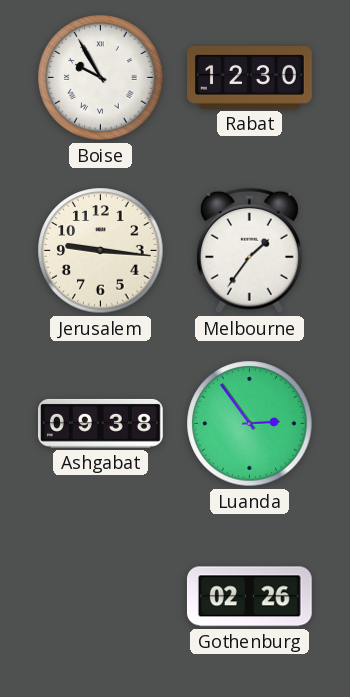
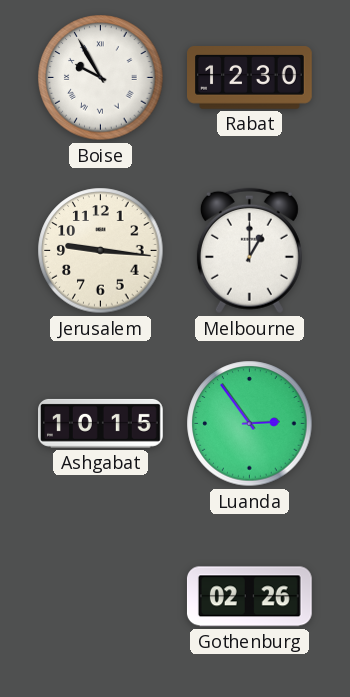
Melbourne: 1:36 -> 1:00 (249, 251)
Ashgabat: 09:38 -> 10:15 (101, 423)
